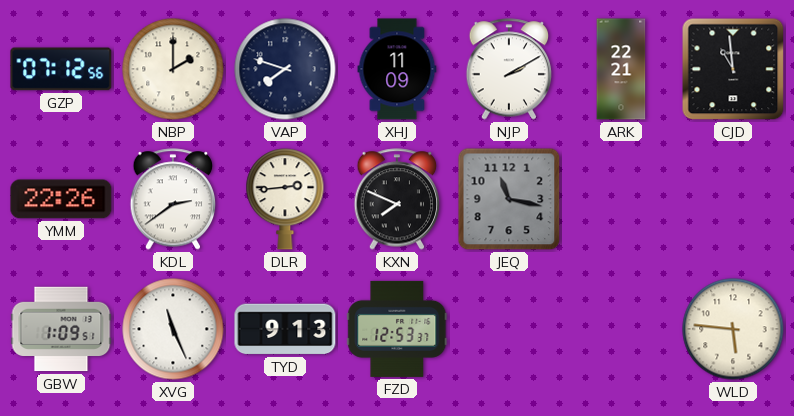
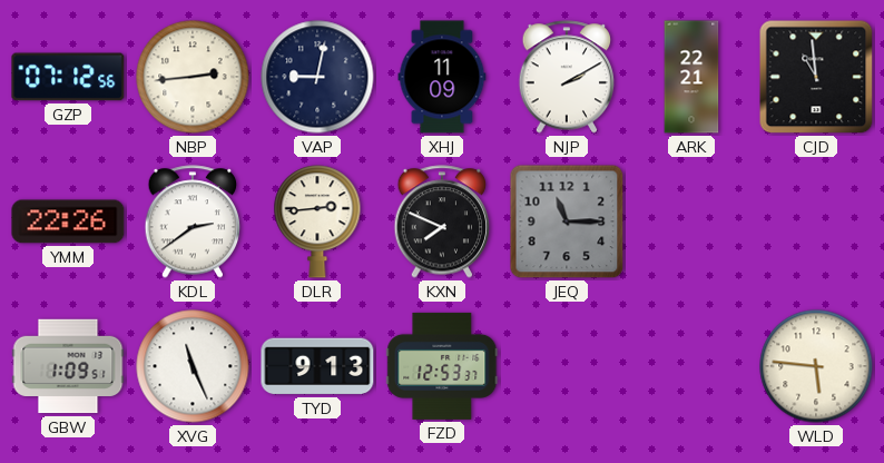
NBP: 2:00 -> 2:44 (193, 77)
VAP: 7:48 -> 9:02 (317, 77)
JEQ: 11:17 -> 11:15 (567, 221)
